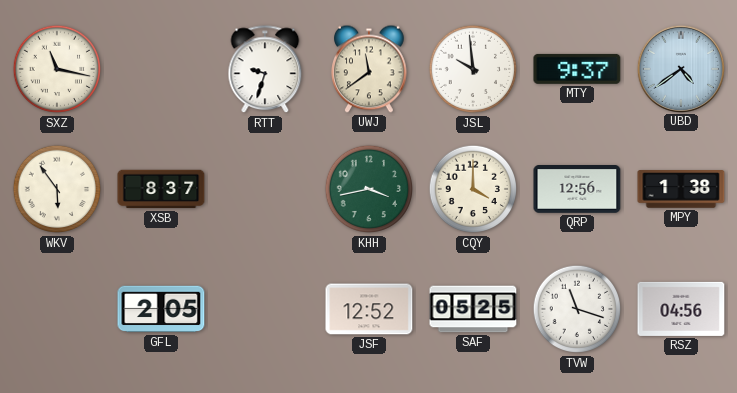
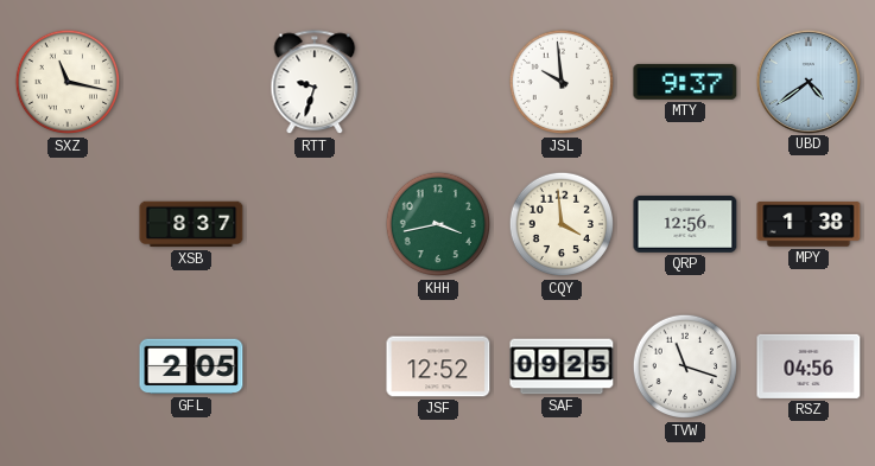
UWJ: 11:39 -> none (370, 69)
WKV: 5:54 -> none (57, 189)
CQY: 4:00 -> 3:59 (562, 224)
SAF: 05:25 -> 09:25 (562, 366)
